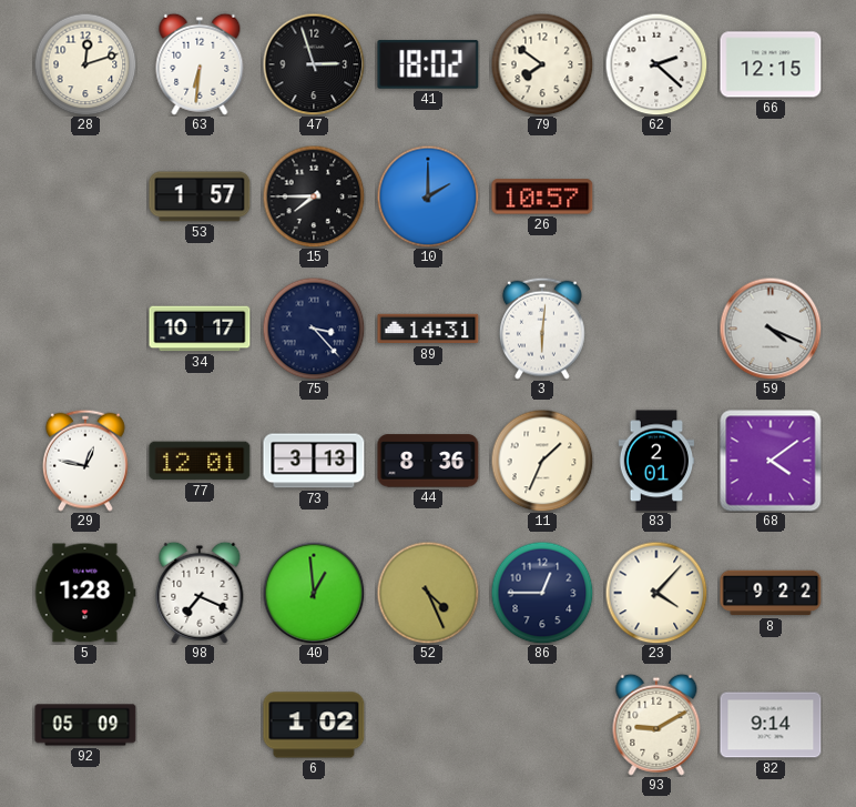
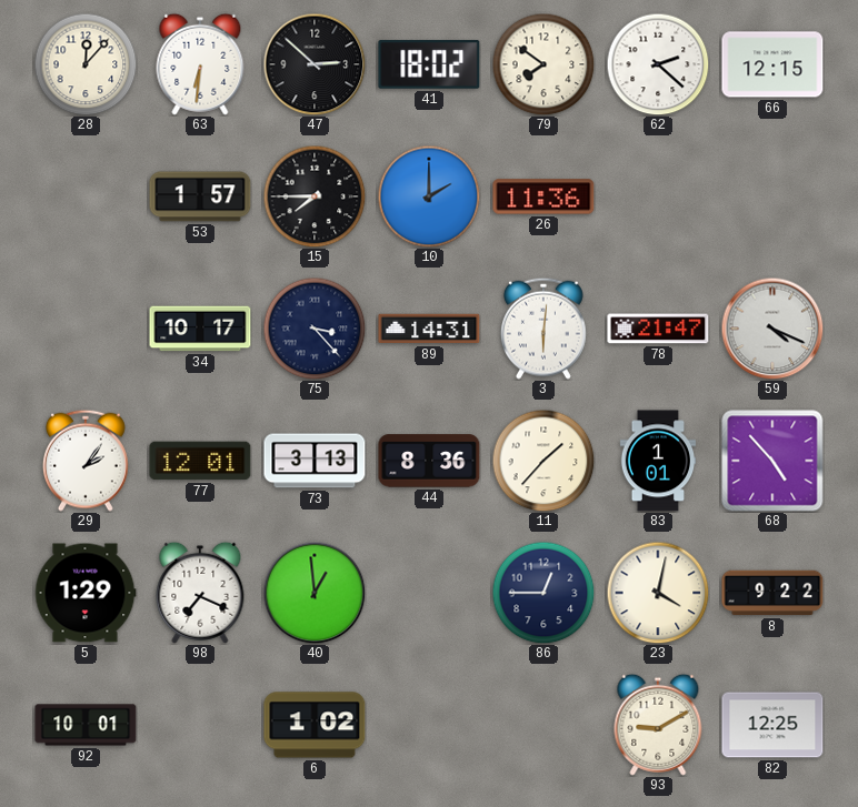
28: 12:12 -> 12:07 (86, 64)
47: 2:57 -> 2:52 (315, 64)
26: 10:57 -> 11:36 (543, 196)
78: none -> 21:47 (658, 329)
29: 12:47 -> 2:06 (86, 461)
11: 1:34 -> 1:37 (543, 461)
83: 2:01 -> 1:01 (658, 461)
68: 4:09 -> 4:53 (772, 461)
5: 1:28 -> 1:29 (86, 593)
52: 4:26 -> none (428, 593)
23: 4:07 -> 4:02 (658, 593)
92: 05:09 -> 10:01 (86, 725)
82: 9:14 -> 12:25 (772, 725)
